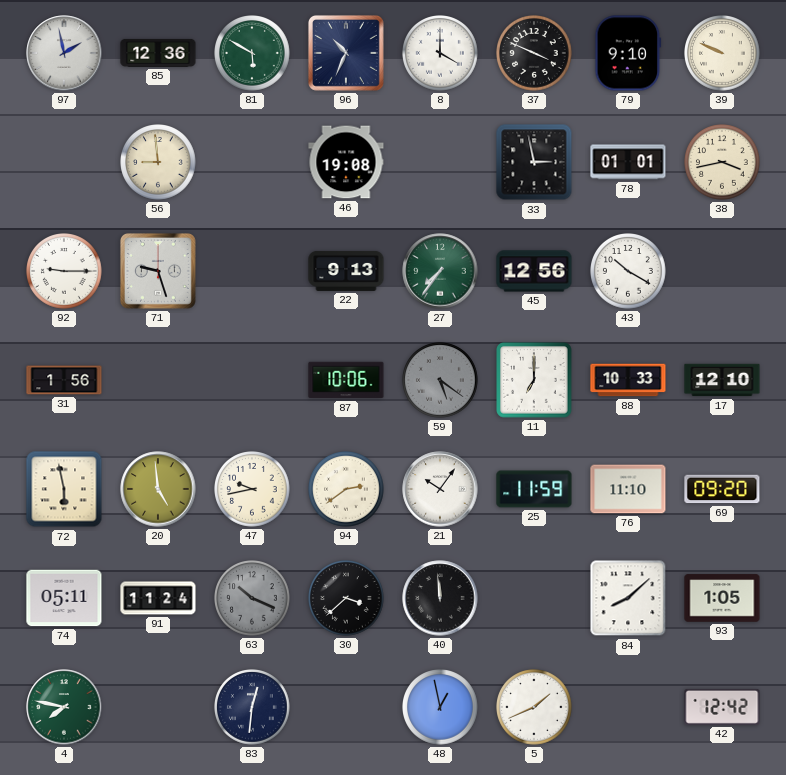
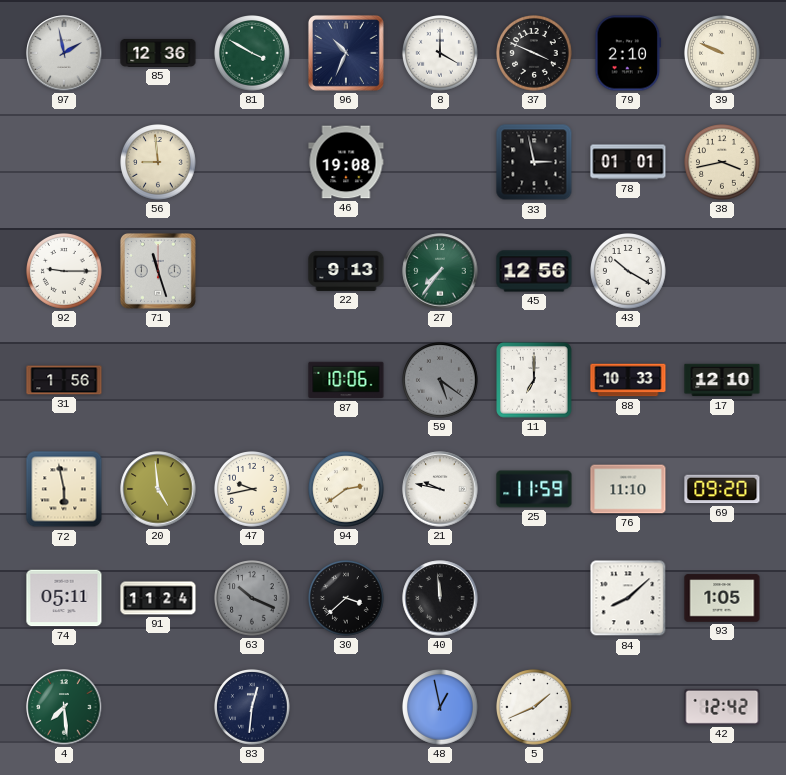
81: 5:50 -> 3:50 (253, 54)
79: 9:10 -> 2:10 (628, 53)
71: 9:27 -> 11:27 (158, 271)
21: 10:06 -> 9:47 (440, 489)
4: 7:47 -> 7:29 (64, 707)
